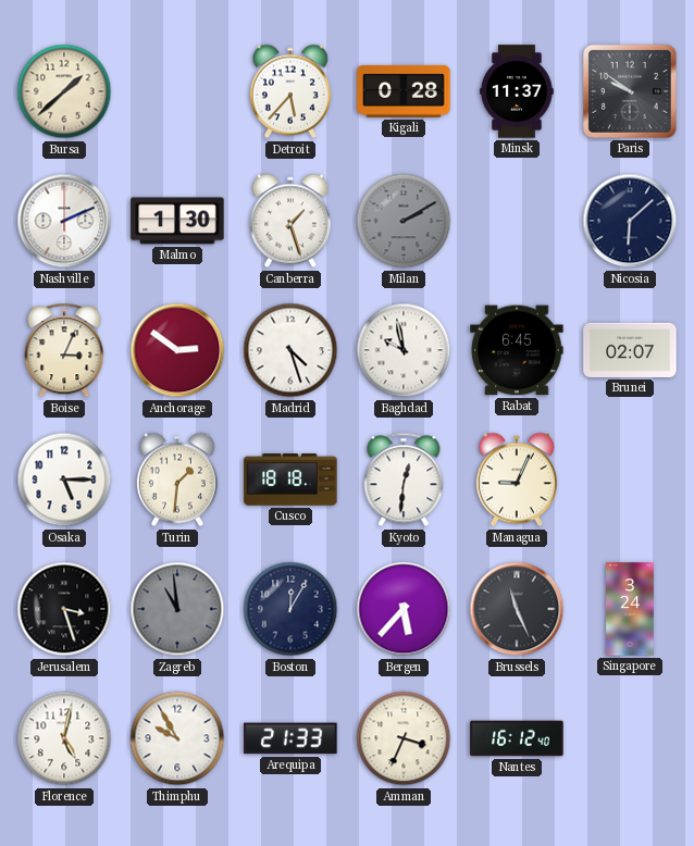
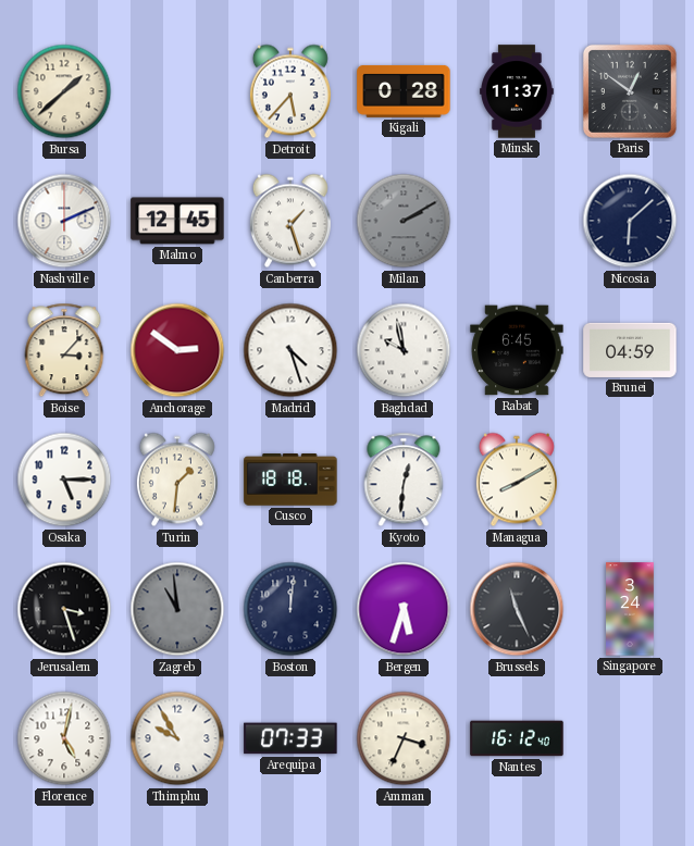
Paris: 9:51 -> 12:51 (630, 91)
Malmo: 1:30 -> 12:45 (177, 221)
Boise: 3:04 -> 3:07 (64, 350)
Brunei: 02:07 -> 04:59 (630, 350)
Managua: 9:04 -> 8:10 (517, 480)
Boston: 12:05 -> 12:01 (290, 609)
Bergen: 5:37 -> 5:33 (404, 609)
Arequipa: 21:33 -> 07:33 (290, 738)
